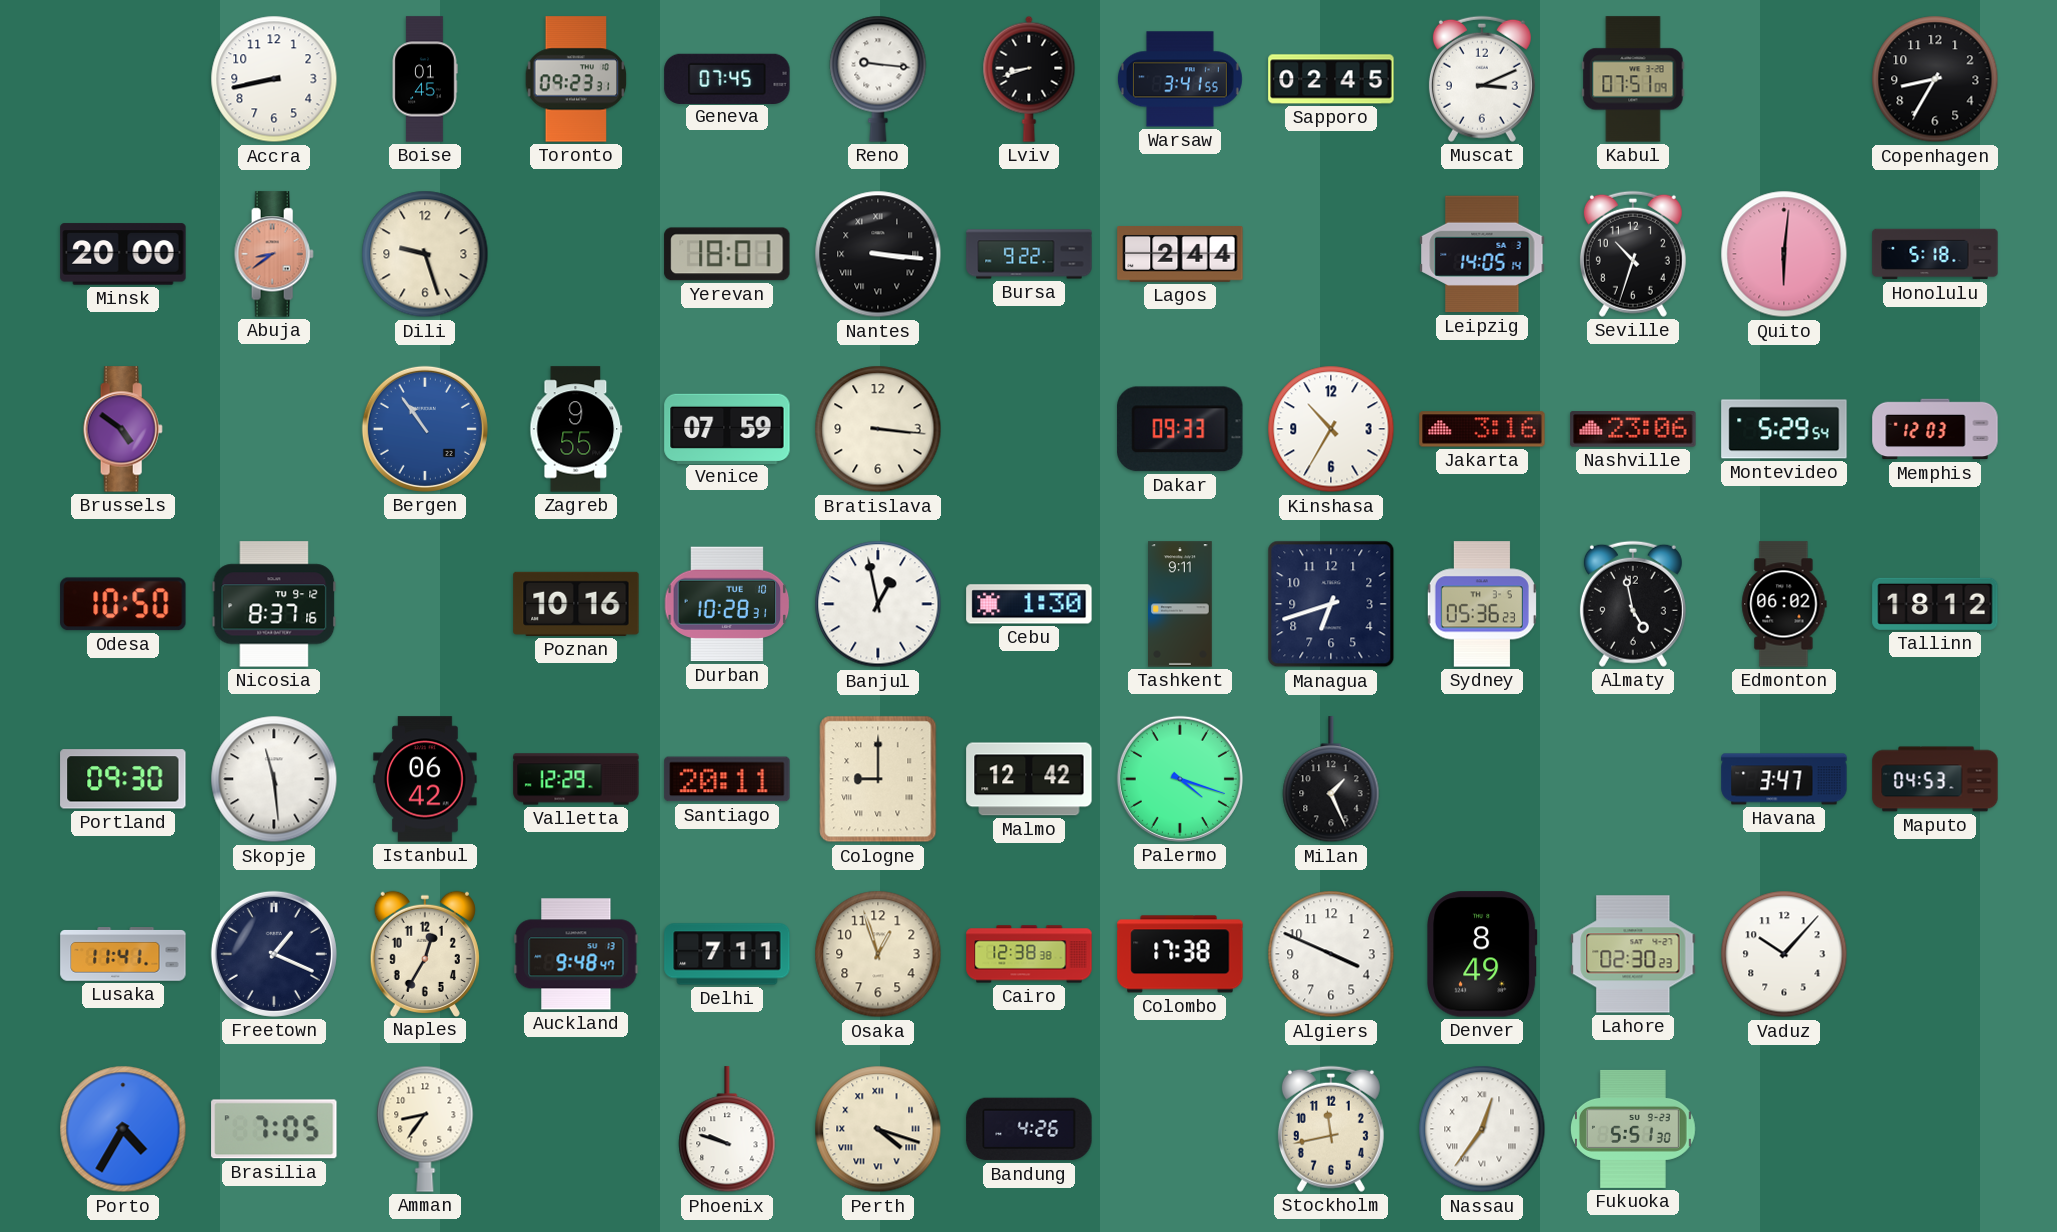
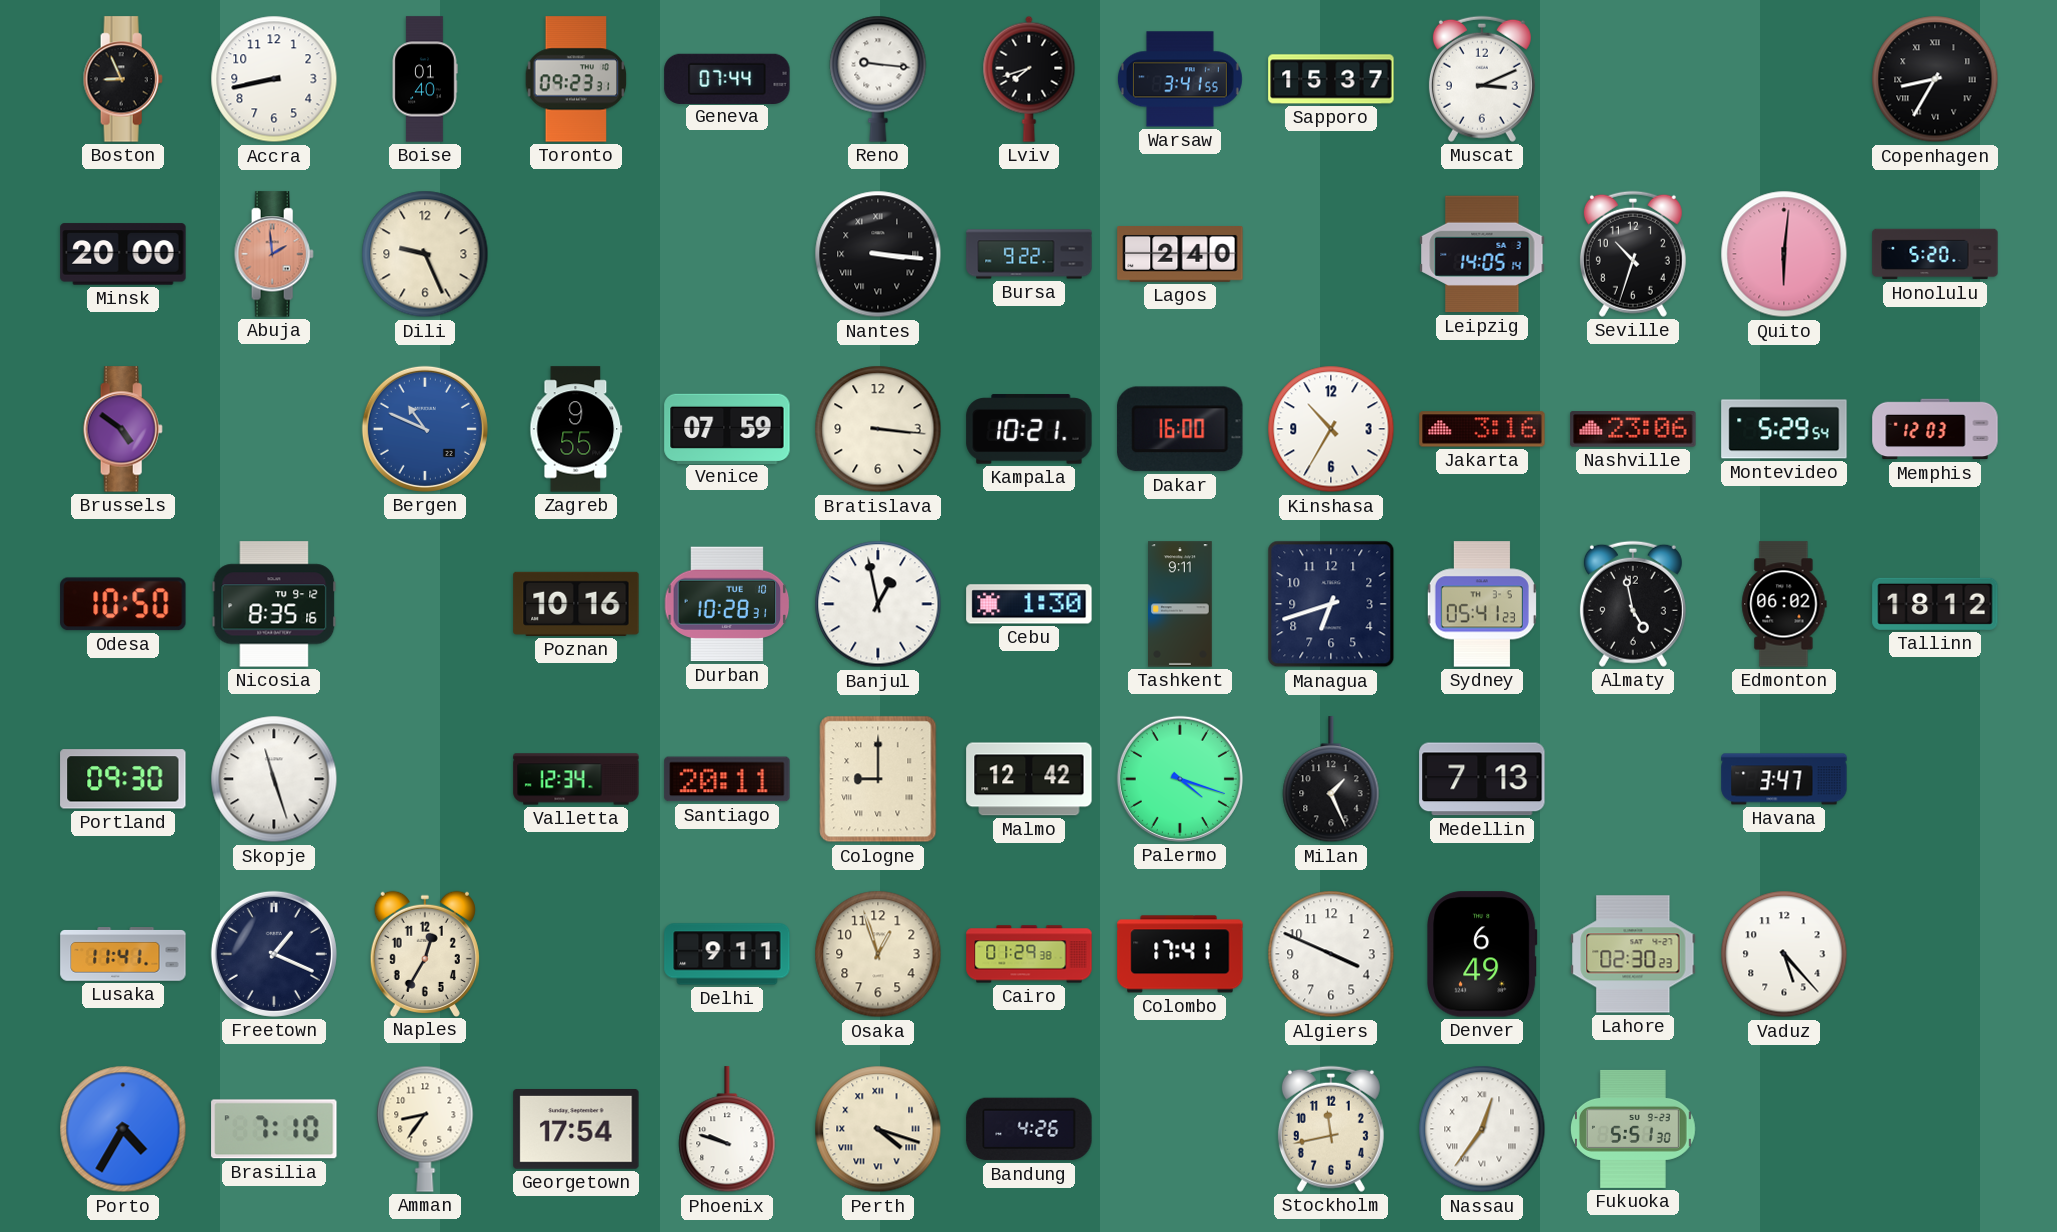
Boston: none -> 8:56 (123, 79)
Boise: 01:45 -> 01:40 (425, 79)
Geneva: 07:45 -> 07:44 (727, 78)
Lviv: 8:42 -> 7:42 (1029, 79)
Sapporo: 02:45 -> 15:37 (1331, 79)
Kabul: 07:51 -> none (1633, 79)
Copenhagen numerals: Arabic -> Roman (1935, 79)
Abuja: 8:39 -> 1:59 (274, 254)
Dili: 9:27 -> 9:26 (425, 254)
Yerevan: 18:01 -> none (727, 254)
Lagos: 2:44 -> 2:40 (1180, 255)
Honolulu: 5:18 -> 5:20 (1935, 254)
Bergen: 10:54 -> 10:49 (425, 429)
Kampala: none -> 10:21 (1029, 429)
Dakar: 09:33 -> 16:00 (1180, 429)
Nicosia: 8:37 -> 8:35 (274, 604)
Sydney: 05:36 -> 05:41 (1482, 604)
Skopje: 11:29 -> 11:27 (274, 779)
Istanbul: 06:42 -> none (425, 779)
Valletta: 12:29 -> 12:34 (576, 779)
Medellin: none -> 7:13 (1482, 779)
Maputo: 04:53 -> none (1935, 779)
Auckland: 9:48 -> none (576, 954)
Delhi: 7:11 -> 9:11 (727, 954)
Cairo: 12:38 -> 01:29 (1029, 954)
Colombo: 17:38 -> 17:41 (1180, 954)
Denver: 8:49 -> 6:49 (1482, 954)
Vaduz: 10:07 -> 5:23 (1784, 954)
Brasilia: 7:05 -> 7:10 (274, 1129)
Georgetown: none -> 17:54 (576, 1130)
